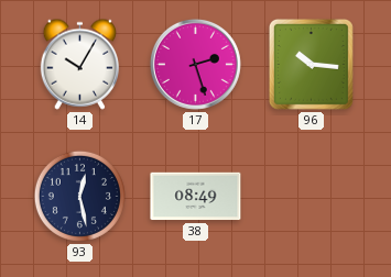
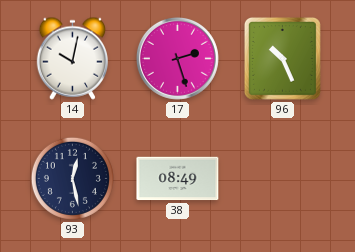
14: 10:05 -> 10:02 (72, 58)
96: 10:16 -> 10:26 (282, 58)
